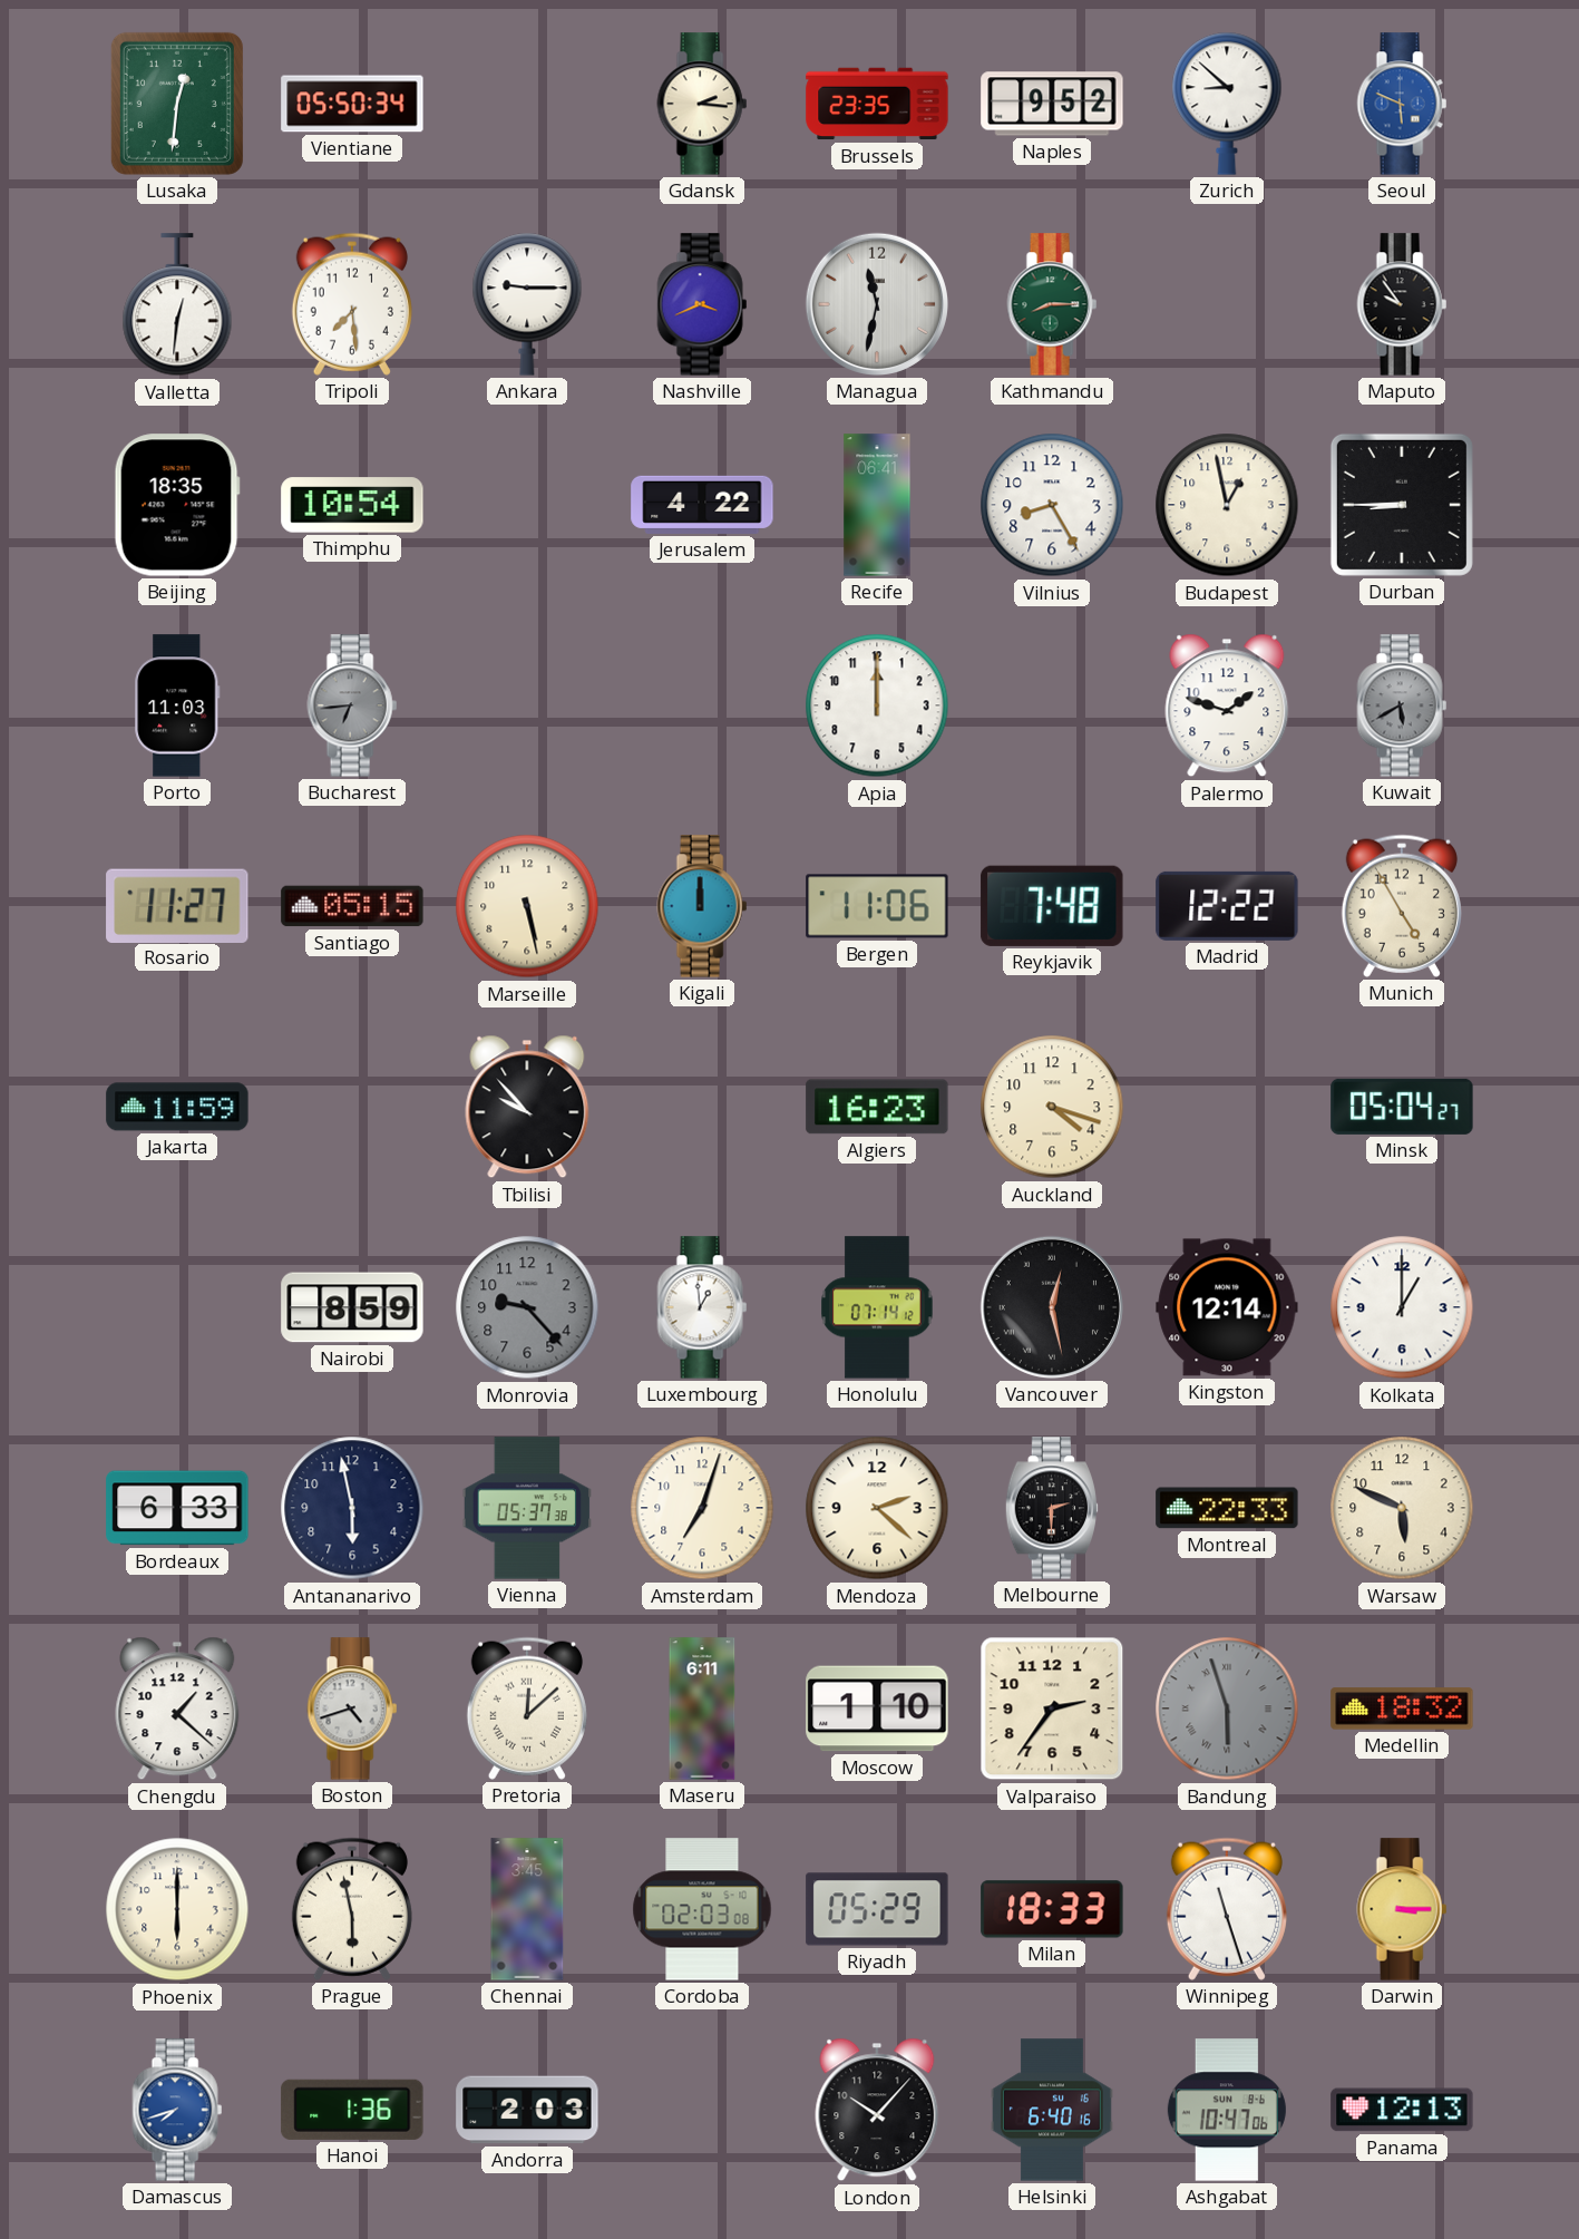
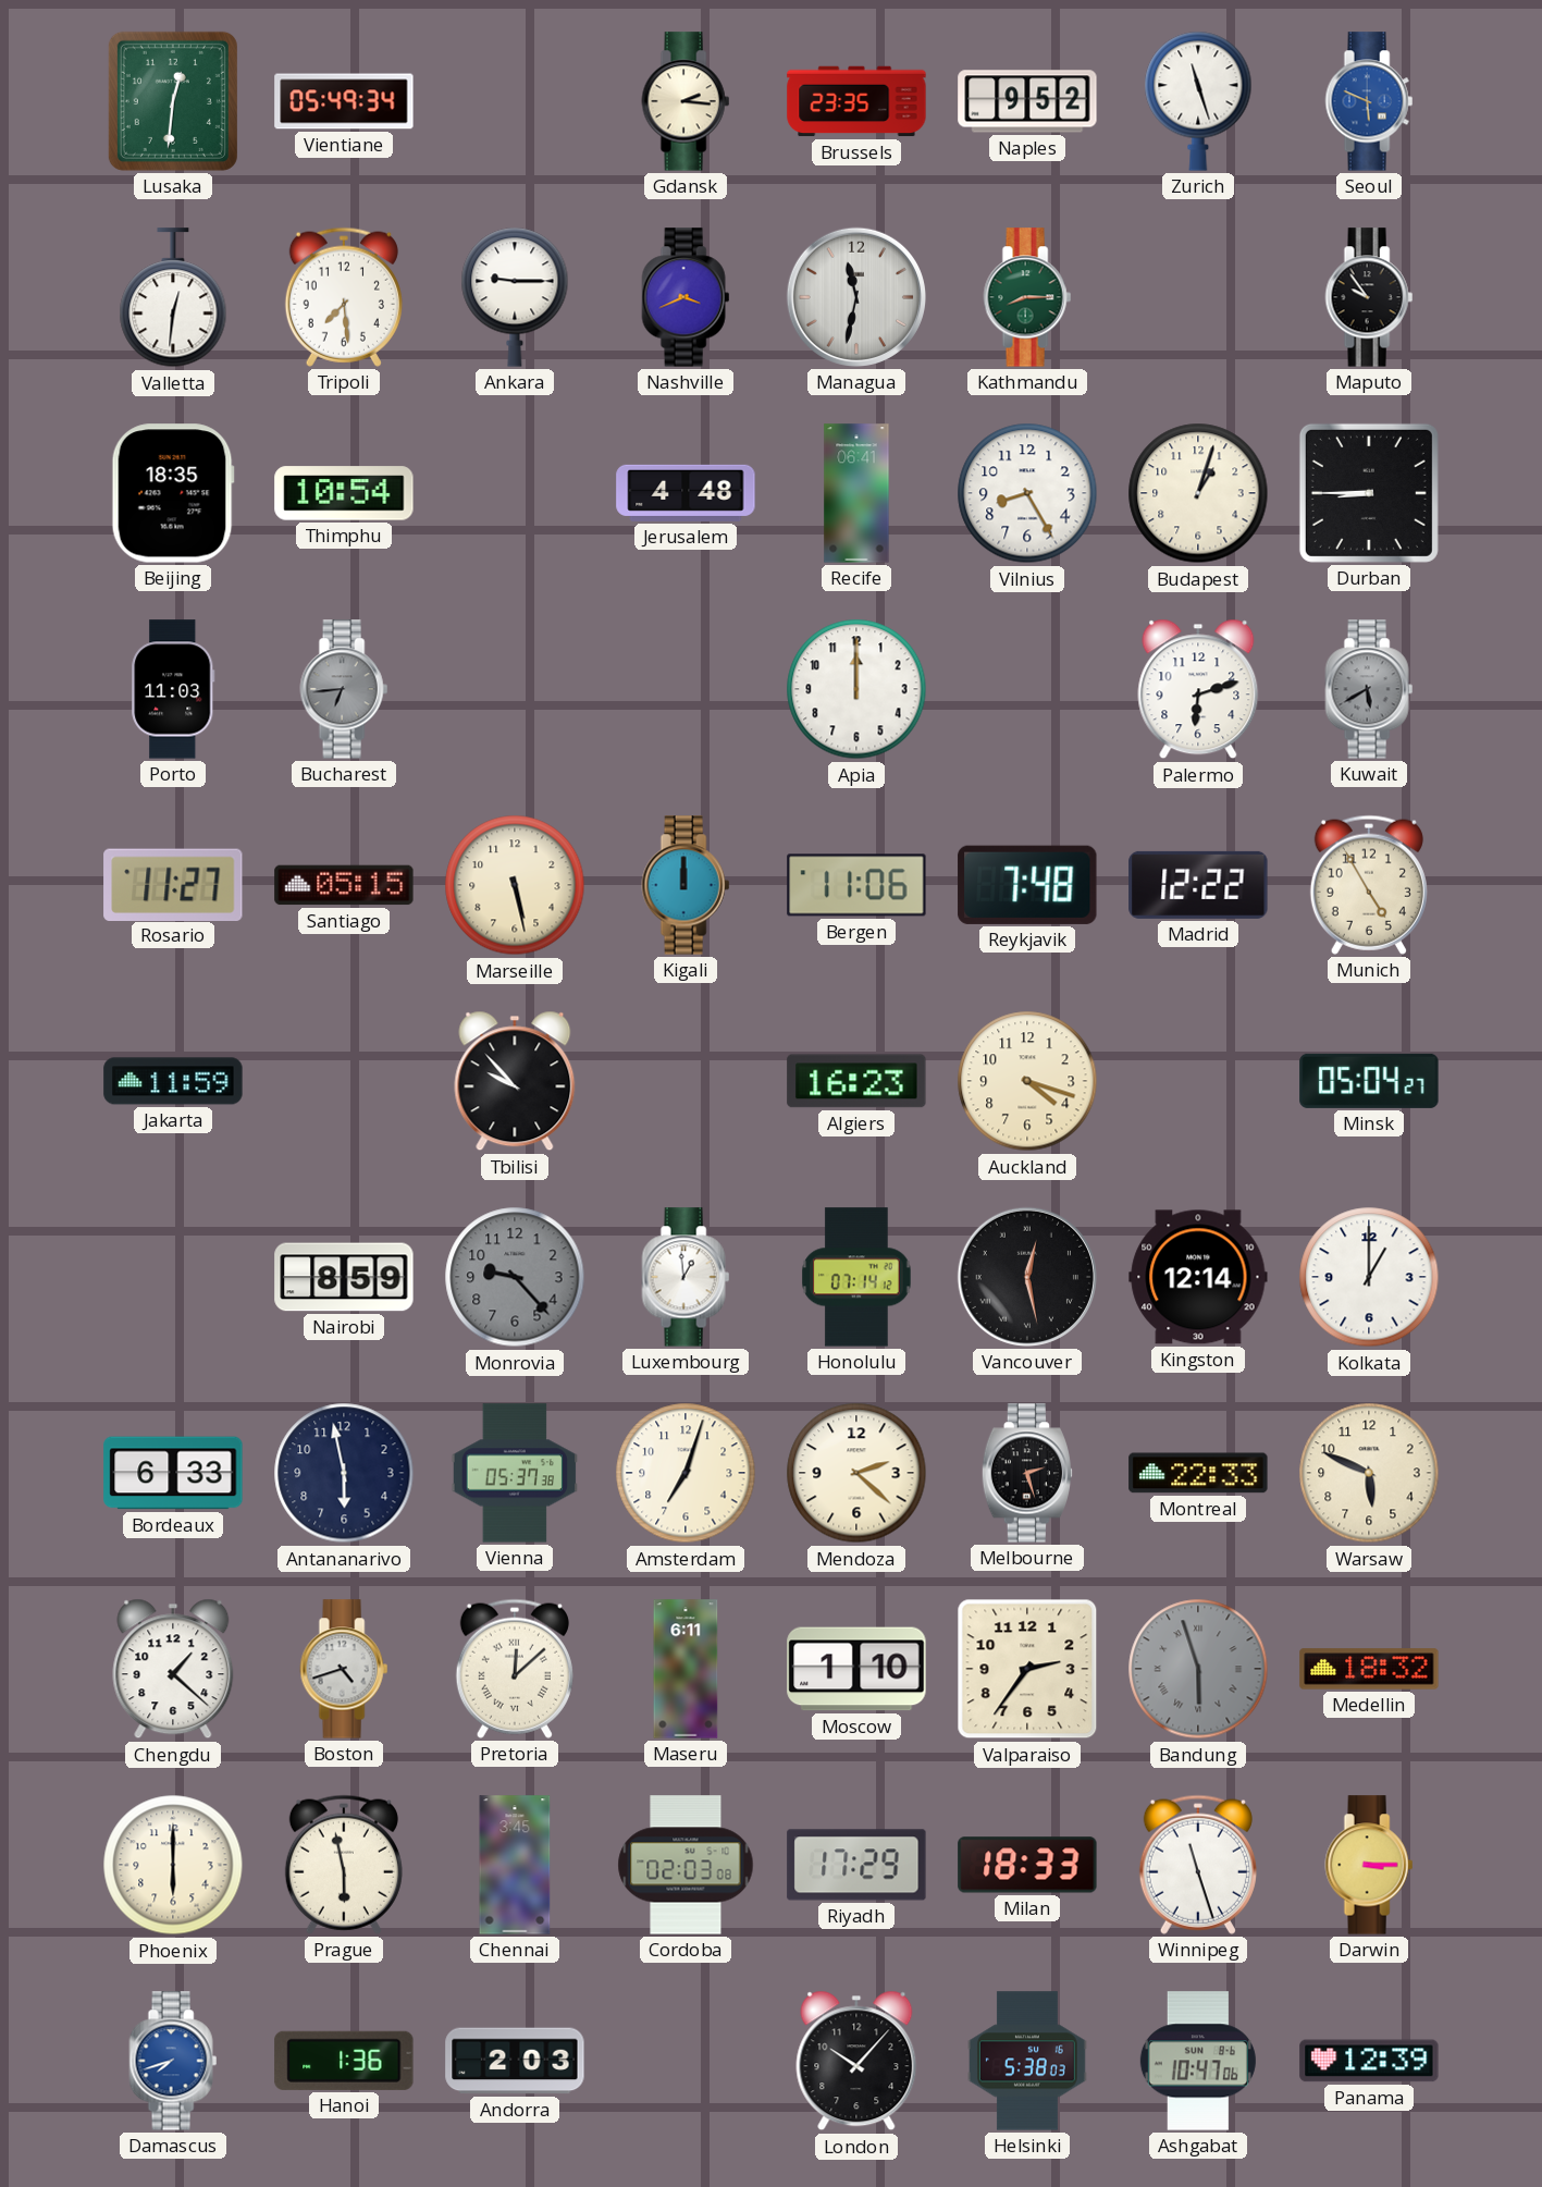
Vientiane: 05:50 -> 05:49 (344, 101)
Zurich: 8:52 -> 11:27 (1198, 101)
Jerusalem: 4:22 -> 4:48 (686, 493)
Budapest: 12:58 -> 1:03 (1198, 493)
Palermo: 1:48 -> 6:12 (1198, 689)
Melbourne: 2:30 -> 2:27 (1027, 1473)
Riyadh: 05:29 -> 17:29 (856, 1865)
Helsinki: 6:40 -> 5:38 (1027, 2061)
Panama: 12:13 -> 12:39 (1369, 2061)
